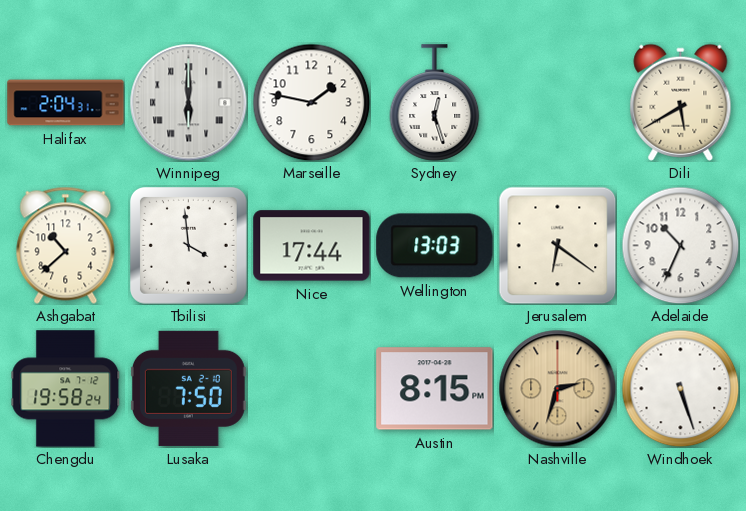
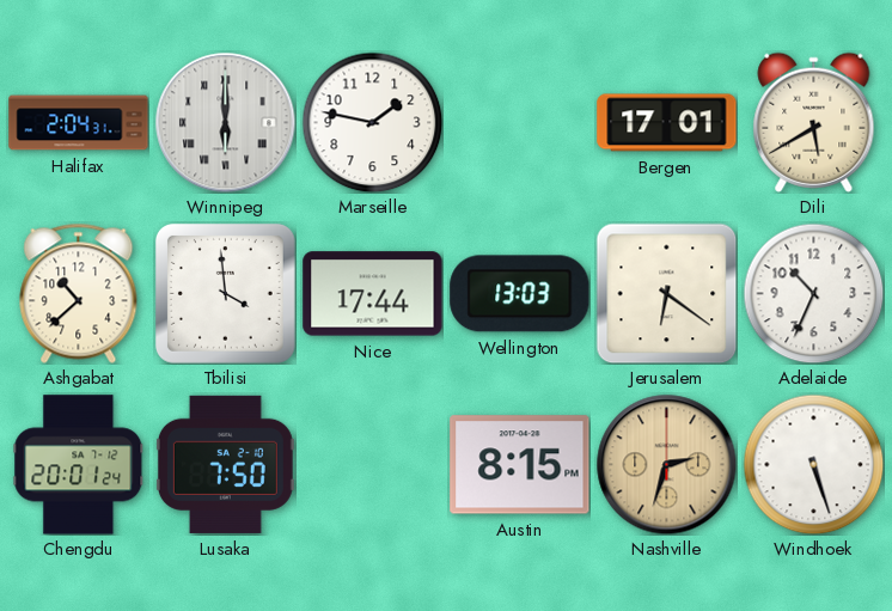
Sydney: 12:27 -> none (435, 103)
Bergen: none -> 17:01 (667, 123)
Chengdu: 19:58 -> 20:01 (79, 465)
